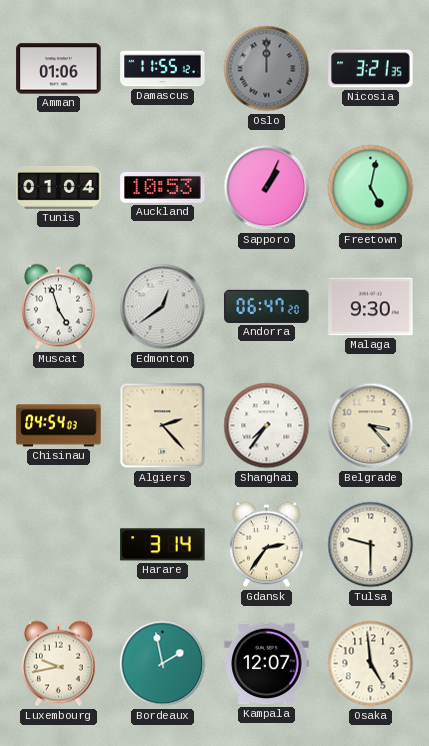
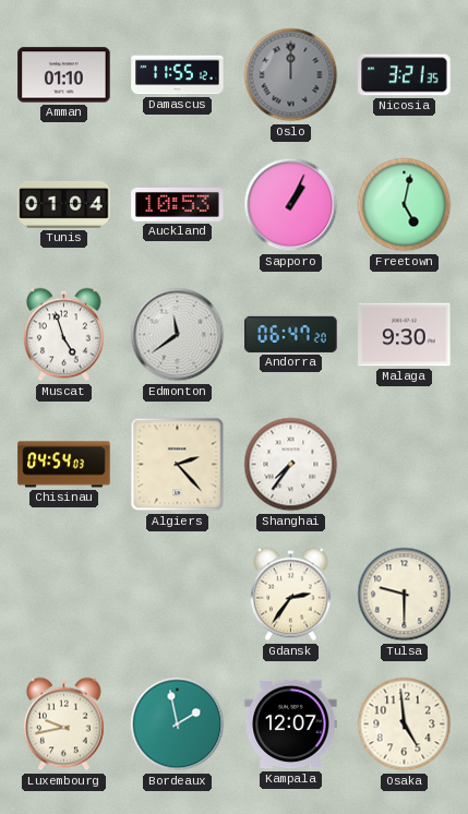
Amman: 01:06 -> 01:10 (64, 75)
Edmonton: 12:39 -> 11:39 (178, 335)
Belgrade: 3:23 -> none (371, 426)
Harare: 3:14 -> none (163, 545)
